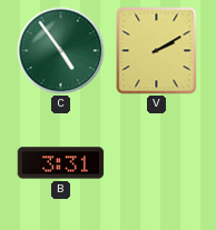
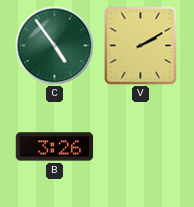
B: 3:31 -> 3:26 (55, 147)
